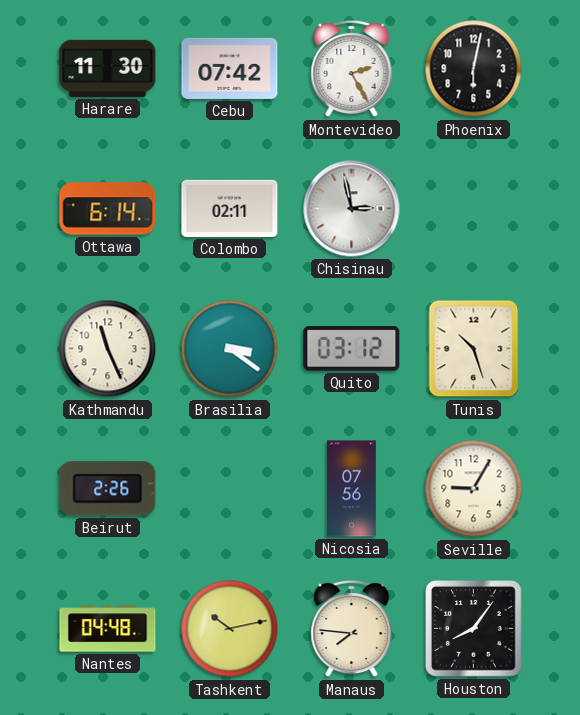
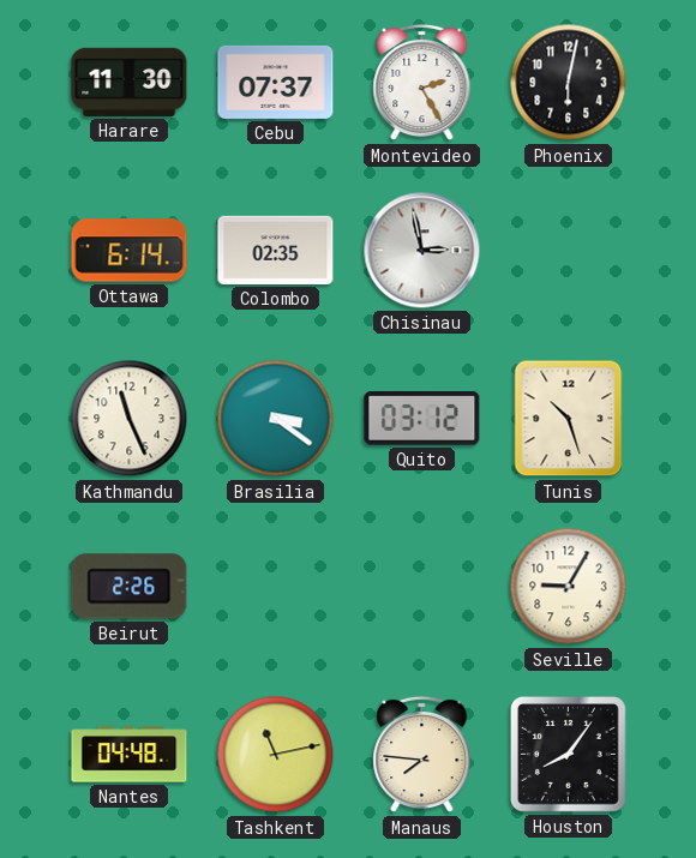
Cebu: 07:42 -> 07:37 (276, 82)
Colombo: 02:11 -> 02:35 (276, 250)
Nicosia: 07:56 -> none (352, 489)
Tashkent: 10:13 -> 11:13 (276, 755)
